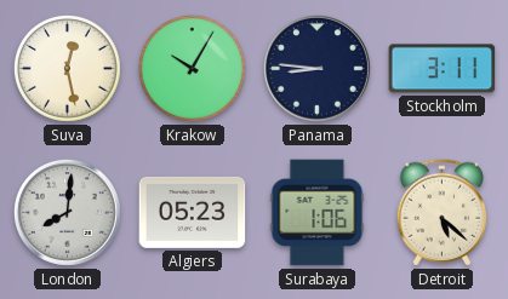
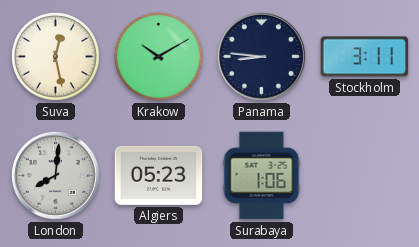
Krakow: 10:05 -> 10:10 (158, 56)
Detroit: 5:22 -> none (441, 213)
